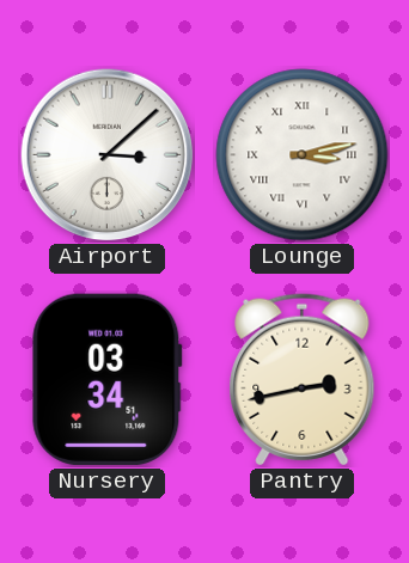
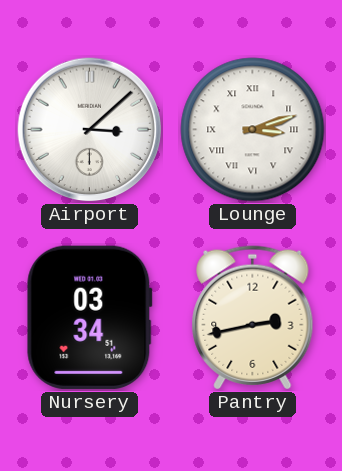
Lounge: 3:13 -> 3:12 (253, 130)
